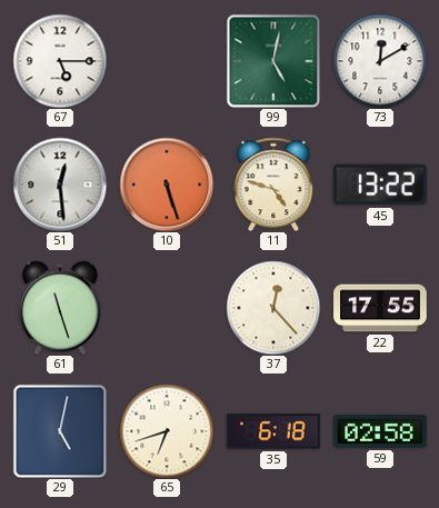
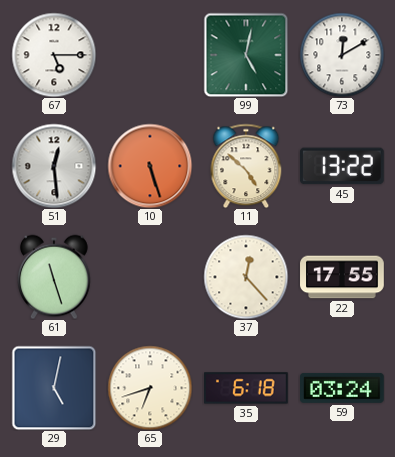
11: 4:48 -> 4:52 (246, 166)
59: 02:58 -> 03:24 (343, 388)
